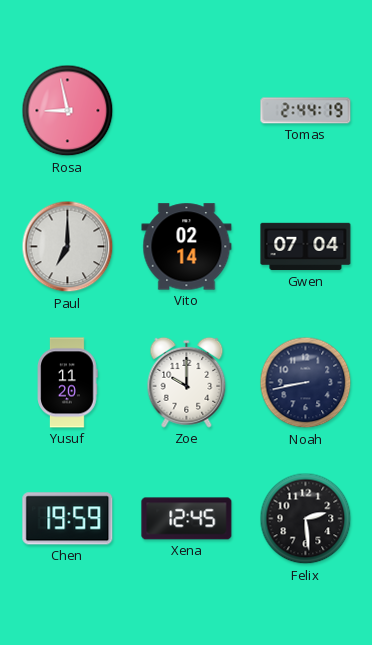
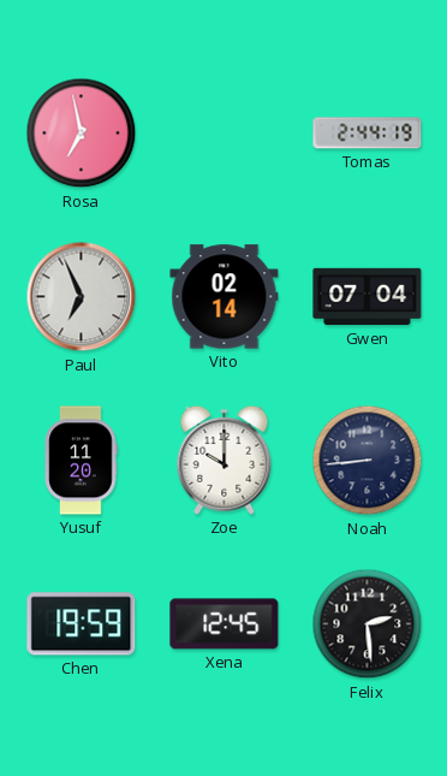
Rosa: 8:58 -> 6:58 (82, 134)
Paul: 7:00 -> 6:56 (82, 297)
Noah: 8:43 -> 8:44 (368, 461)
